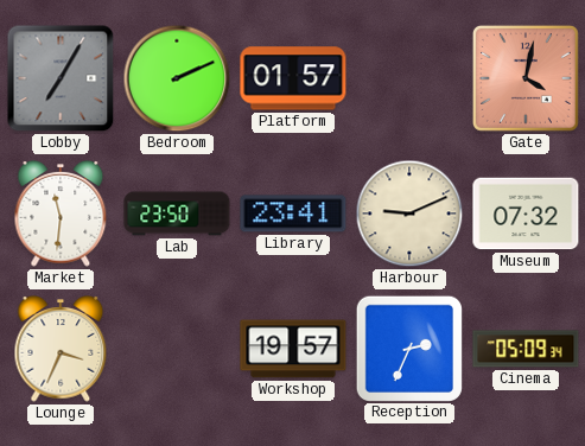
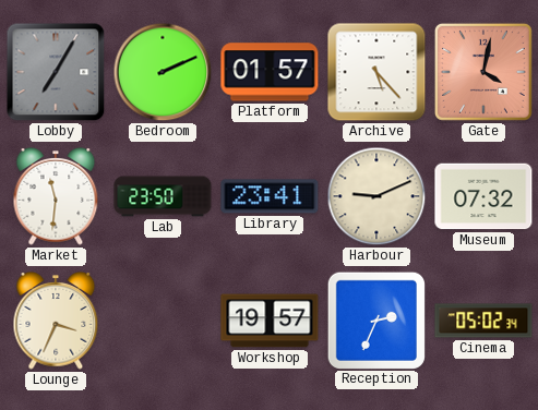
Archive: none -> 5:23 (376, 72)
Cinema: 05:09 -> 05:02 (483, 321)
